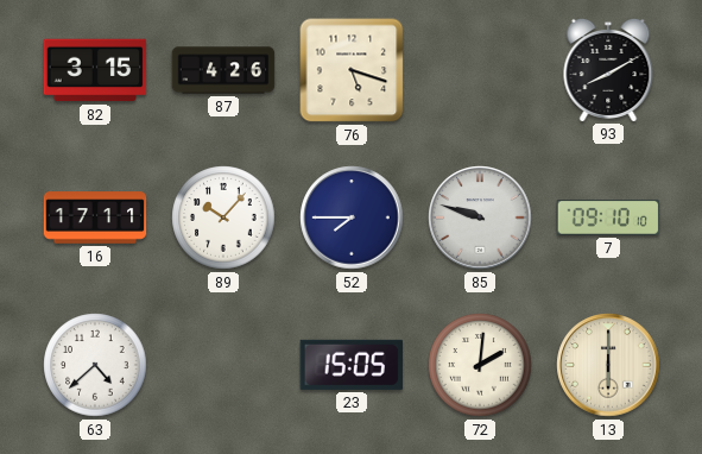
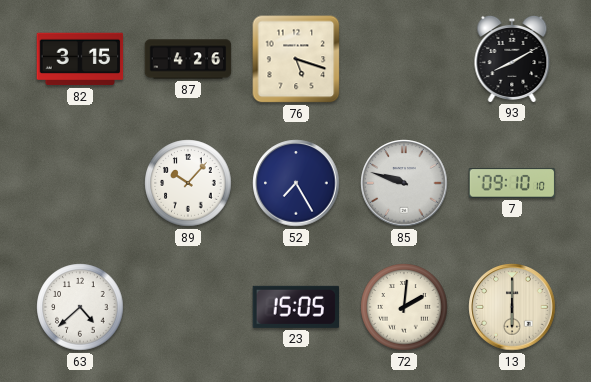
16: 17:11 -> none (95, 217)
52: 7:45 -> 7:25 (296, 183)
